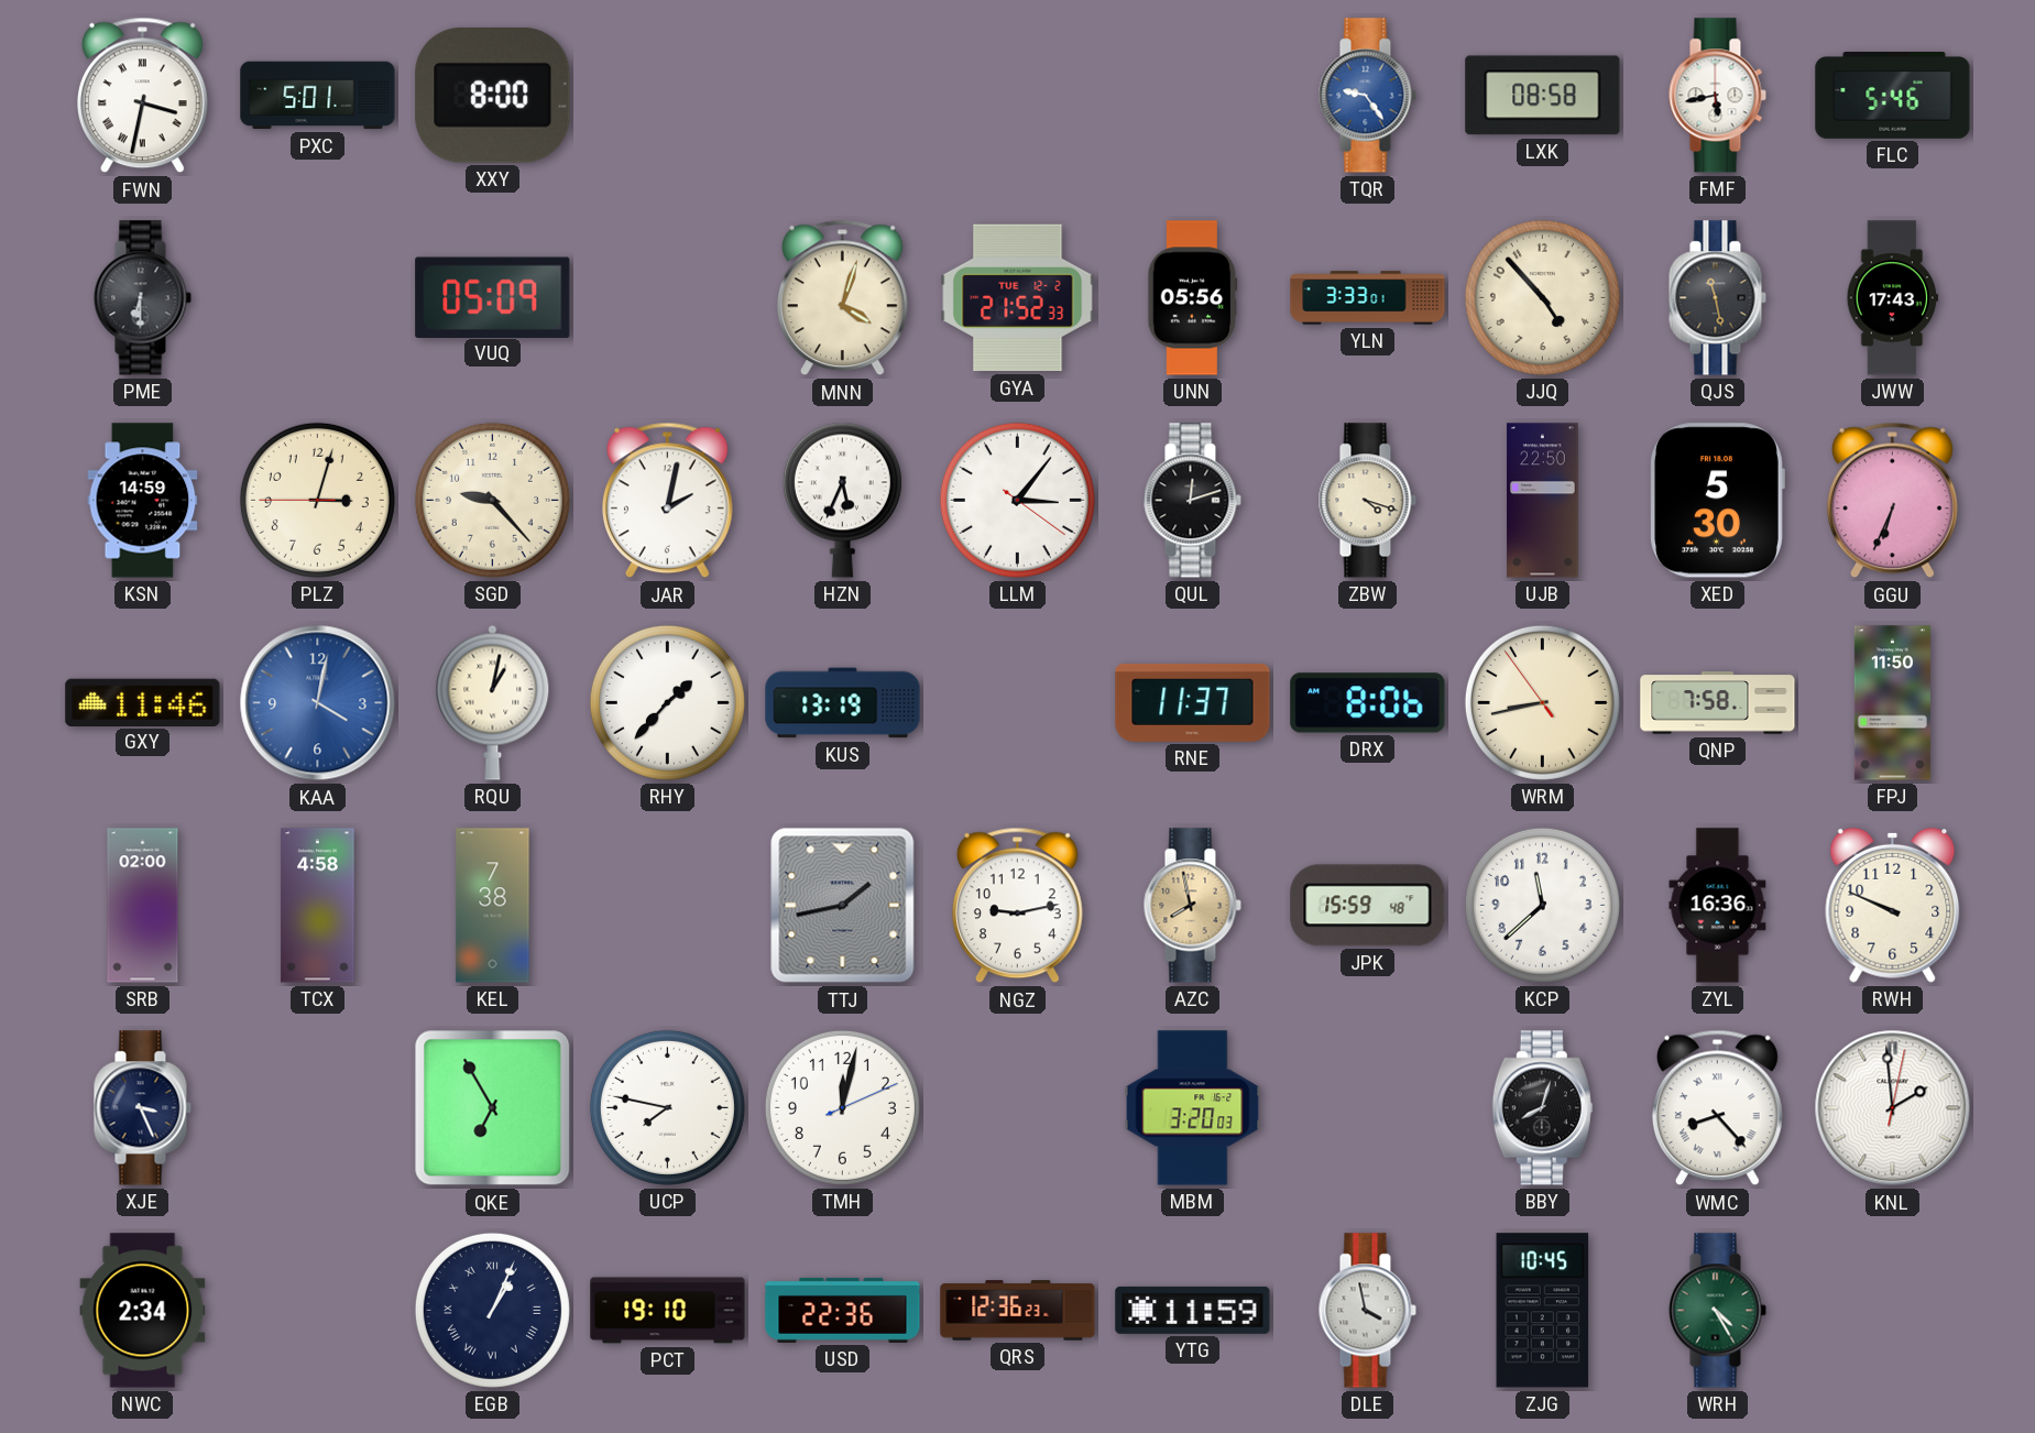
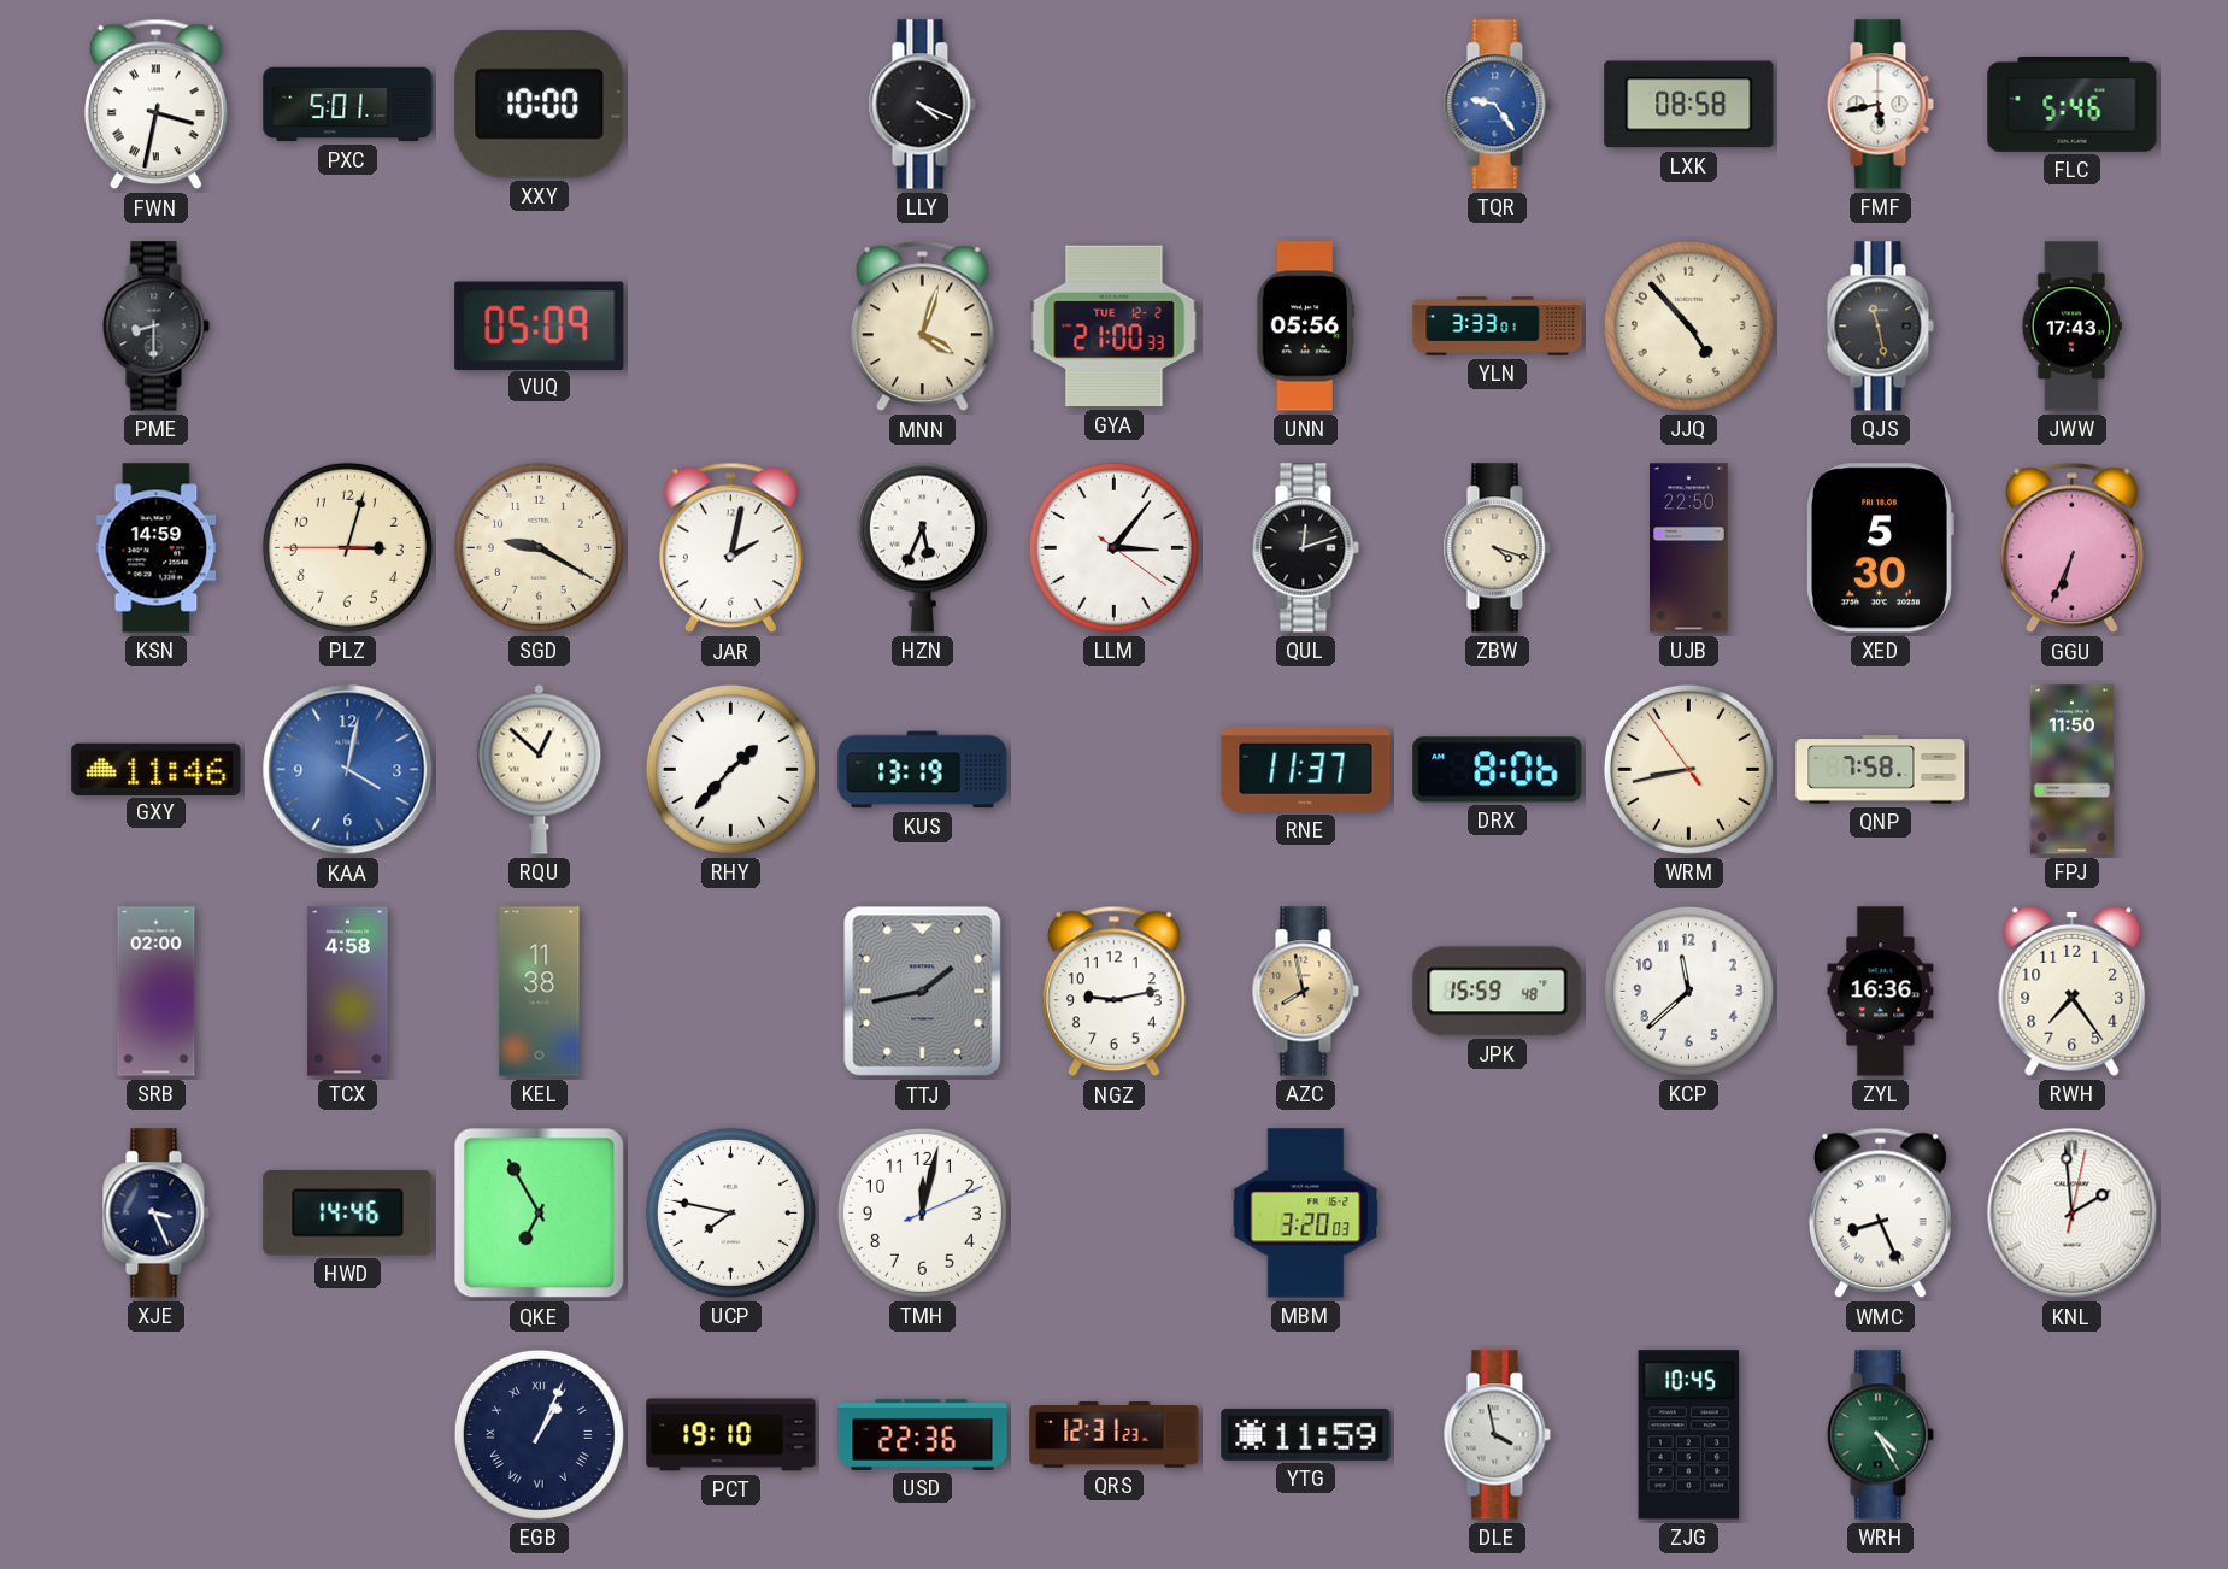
XXY: 8:00 -> 10:00 (540, 104)
LLY: none -> 4:19 (922, 105)
PME: 6:30 -> 8:30 (155, 327)
GYA: 21:52 -> 21:00 (1115, 327)
SGD: 9:23 -> 9:20 (539, 547)
RQU: 1:02 -> 12:52 (540, 769)
KEL: 7:38 -> 11:38 (540, 992)
RWH: 9:49 -> 7:24 (2073, 991)
HWD: none -> 14:46 (348, 1214)
BBY: 8:03 -> none (1542, 1108)
WMC: 8:23 -> 8:26 (1880, 1214)
NWC: 2:34 -> none (143, 1311)
QRS: 12:36 -> 12:31 (1115, 1435)
